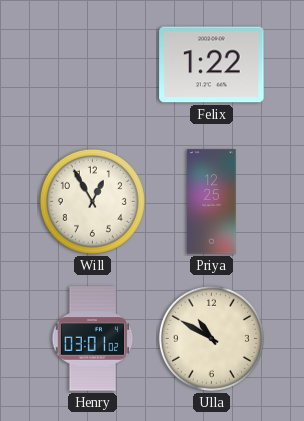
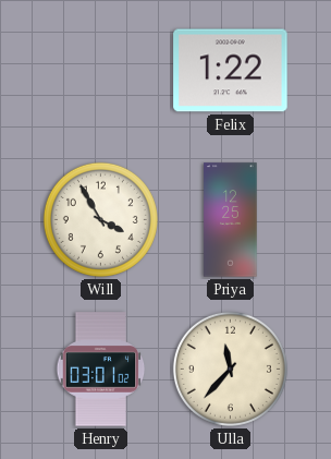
Will: 12:55 -> 3:55 (100, 219)
Ulla: 10:50 -> 11:37 (230, 369)
